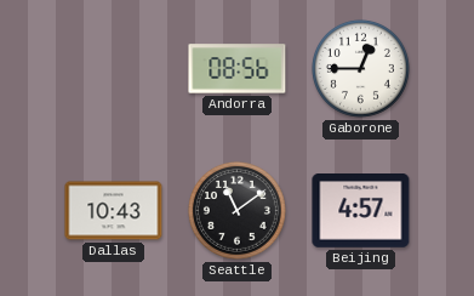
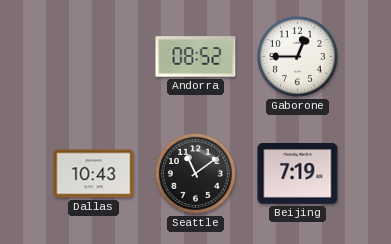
Andorra: 08:56 -> 08:52 (196, 57)
Beijing: 4:57 -> 7:19 (298, 174)
